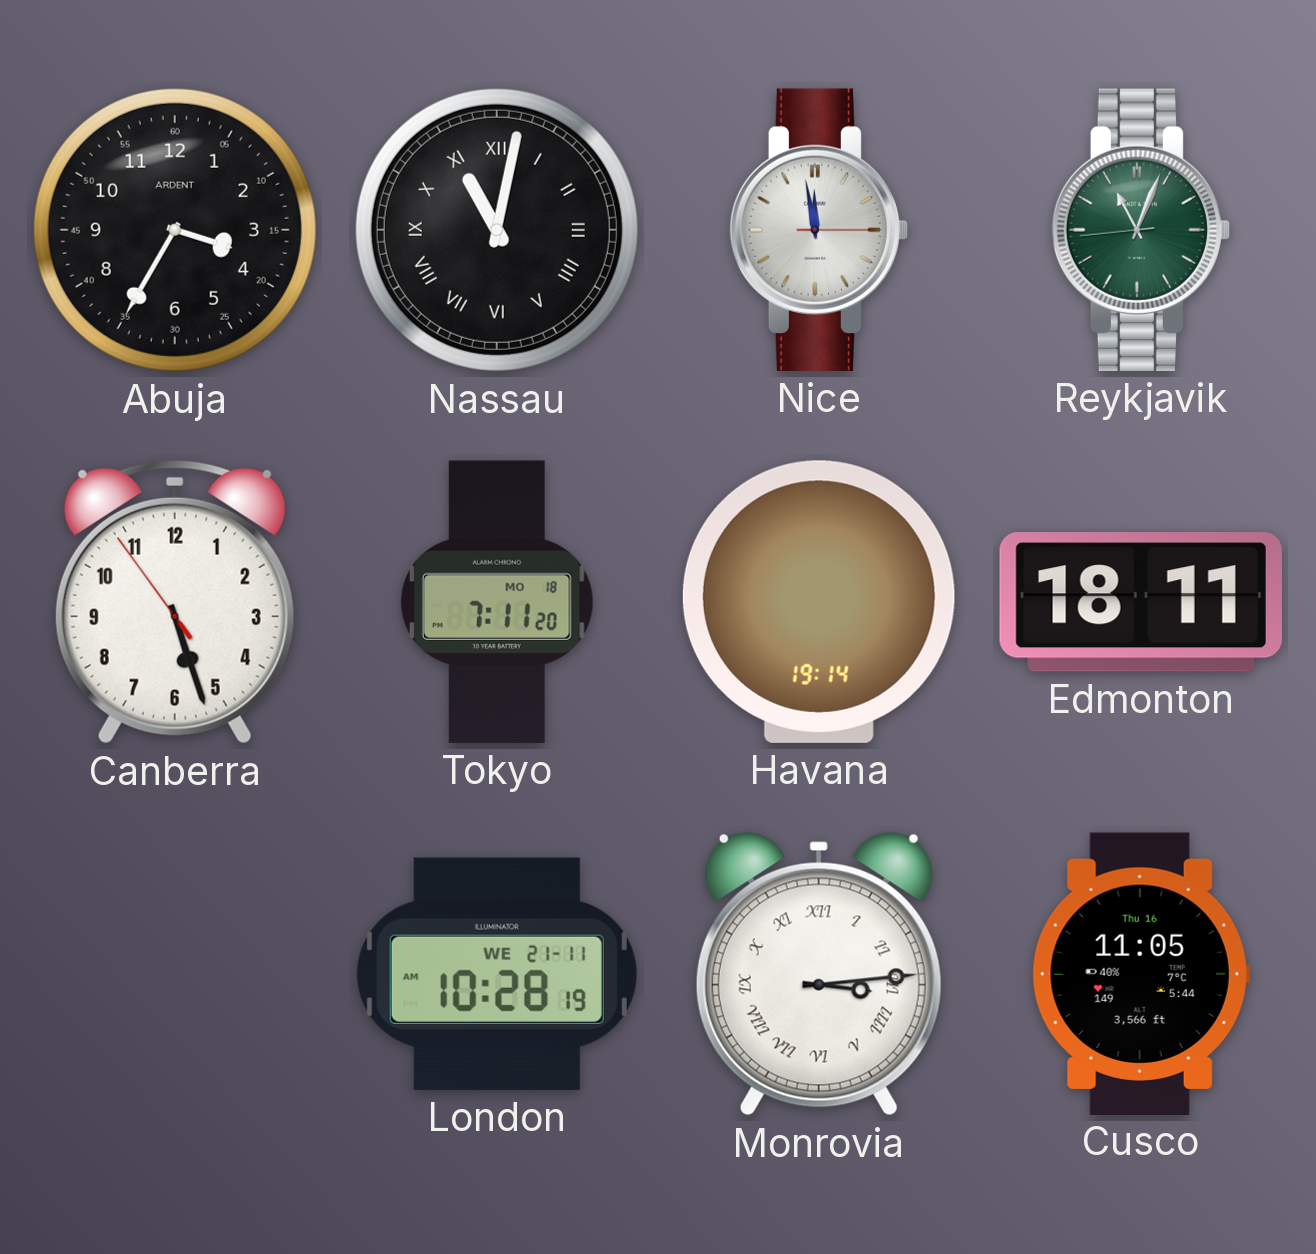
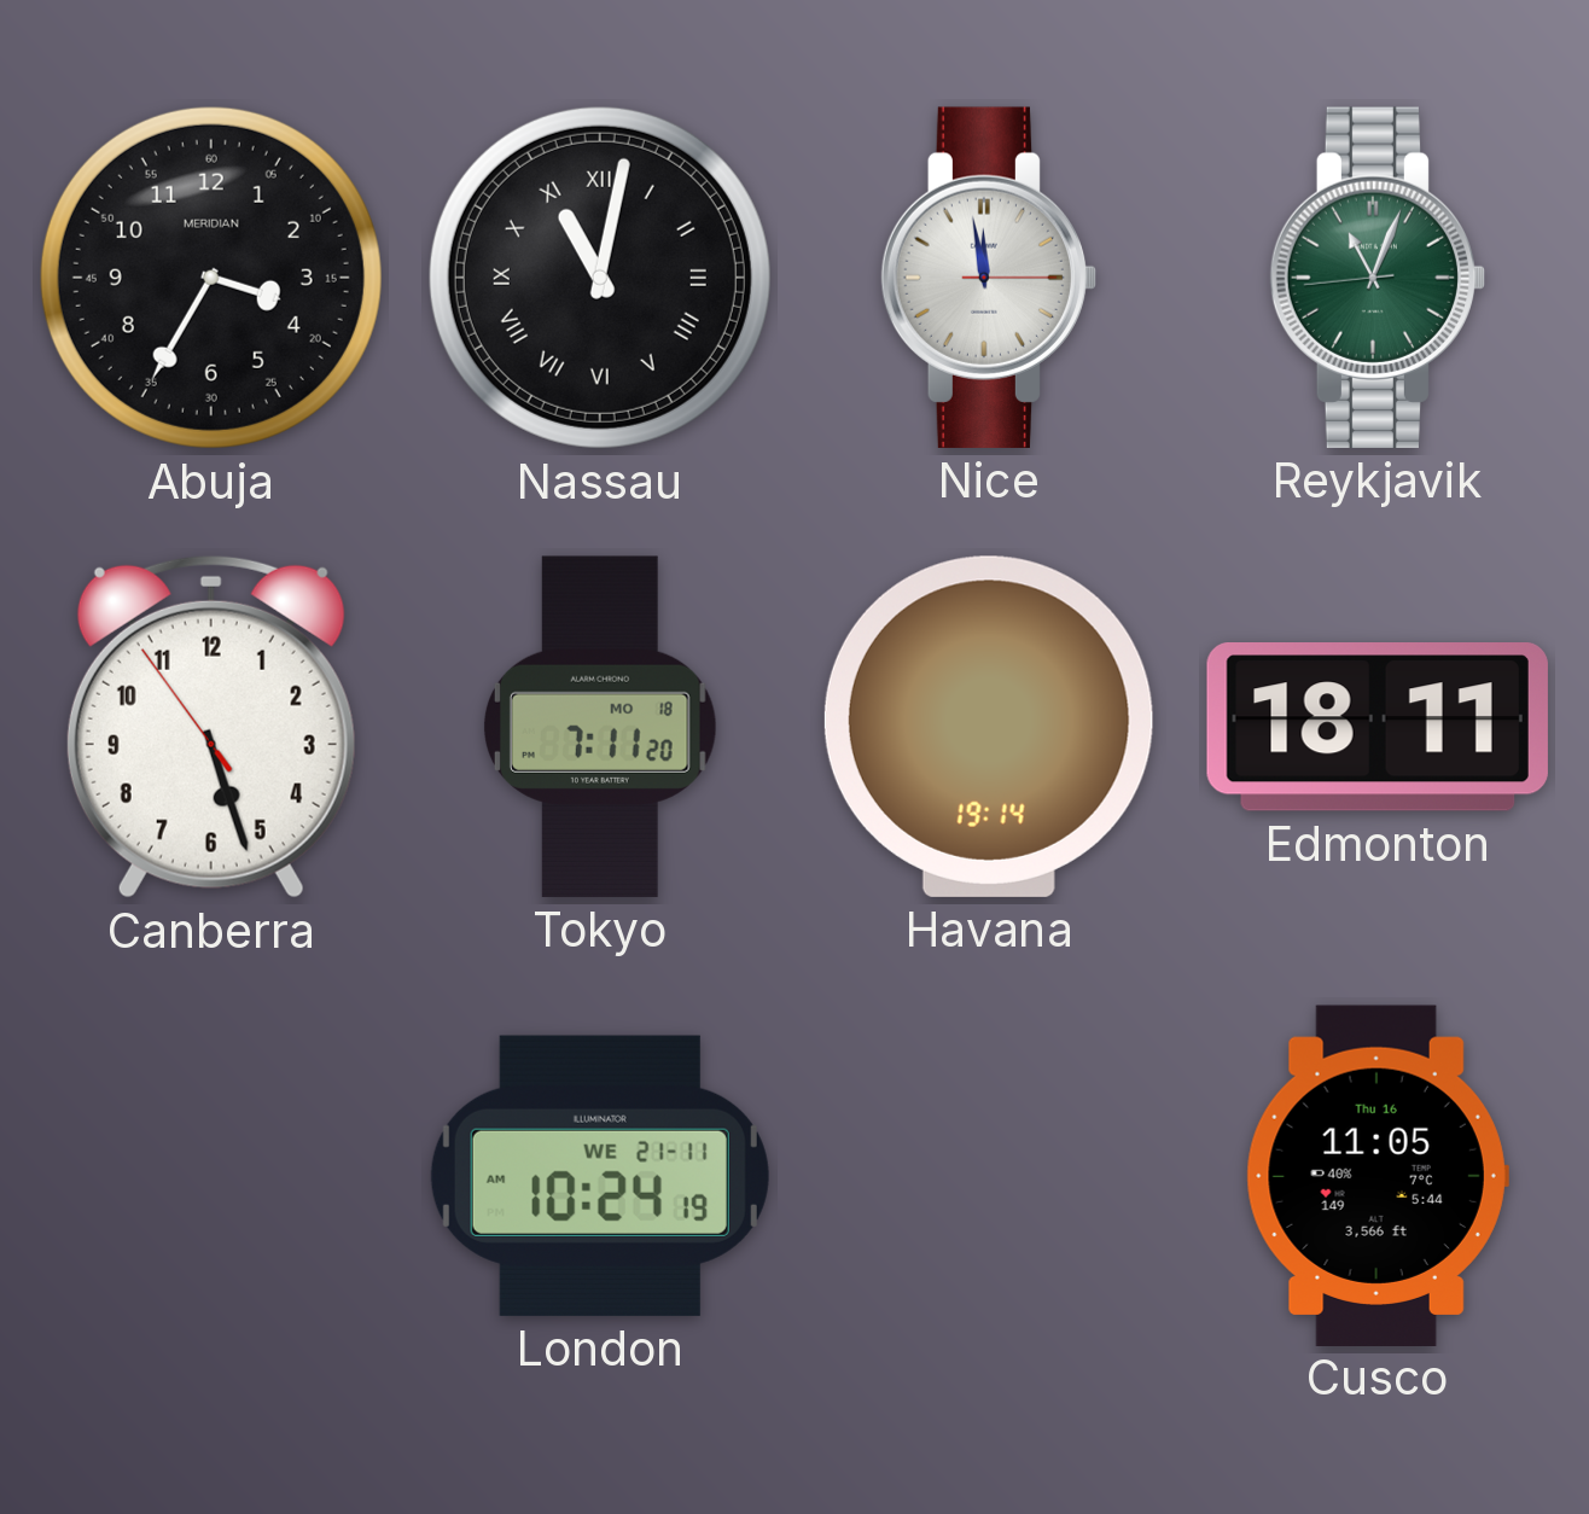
Abuja brand: ARDENT -> MERIDIAN (211, 278)
London: 10:28 -> 10:24 (600, 1176)
Monrovia: 3:14 -> none (819, 974)
